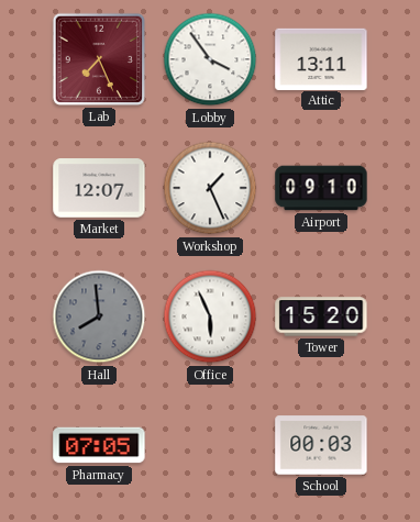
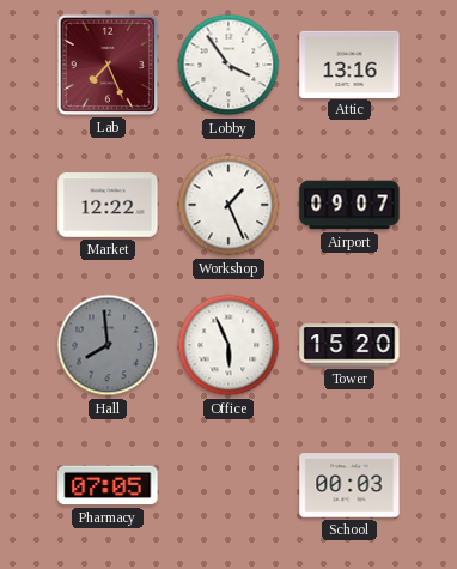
Attic: 13:11 -> 13:16 (349, 63)
Market: 12:07 -> 12:22 (108, 205)
Airport: 09:10 -> 09:07 (349, 205)
